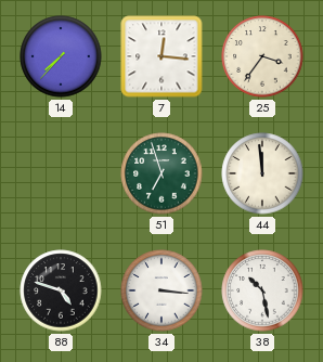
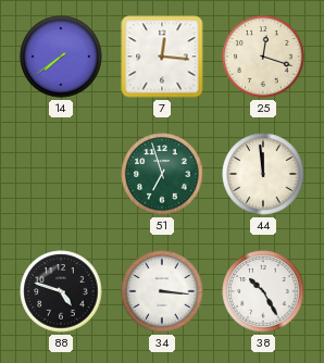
14: 7:37 -> 7:39 (61, 57)
25: 3:36 -> 12:18 (263, 57)
38: 10:28 -> 10:25 (263, 291)
